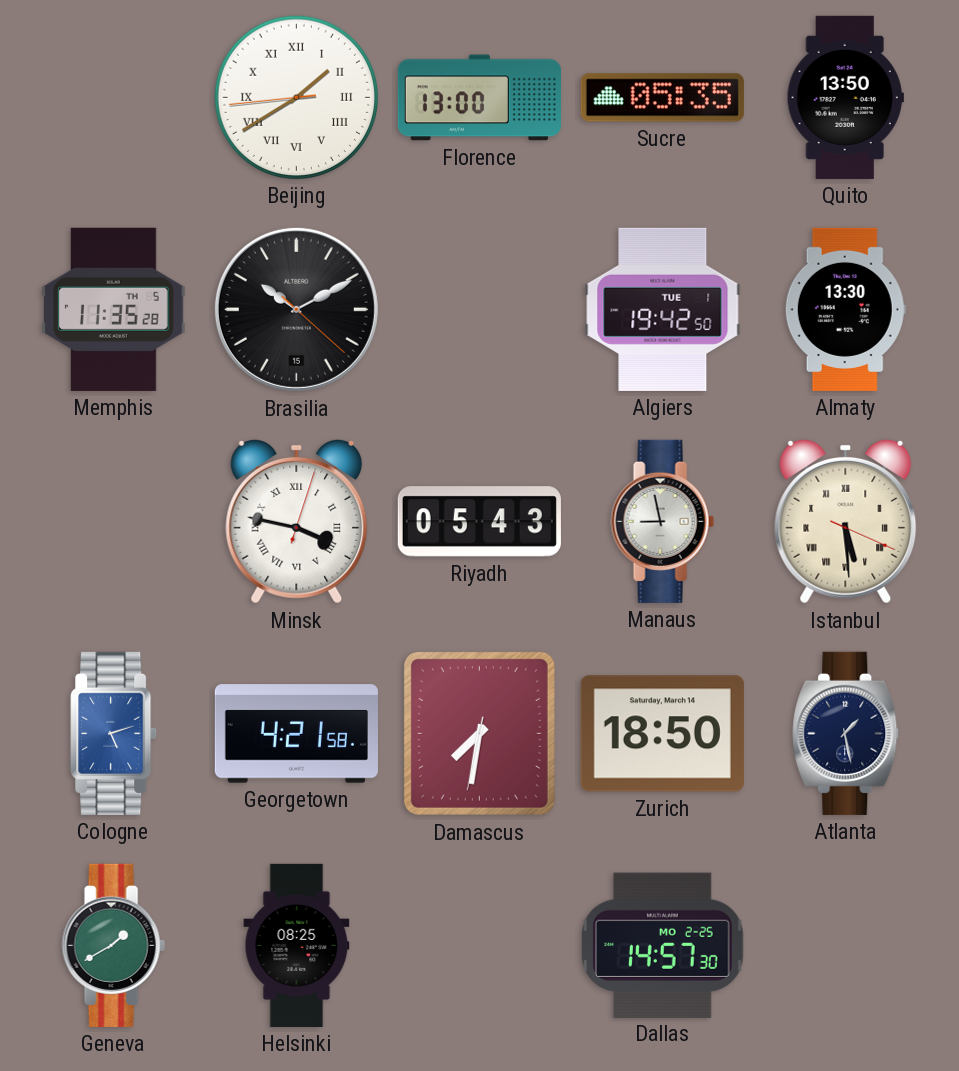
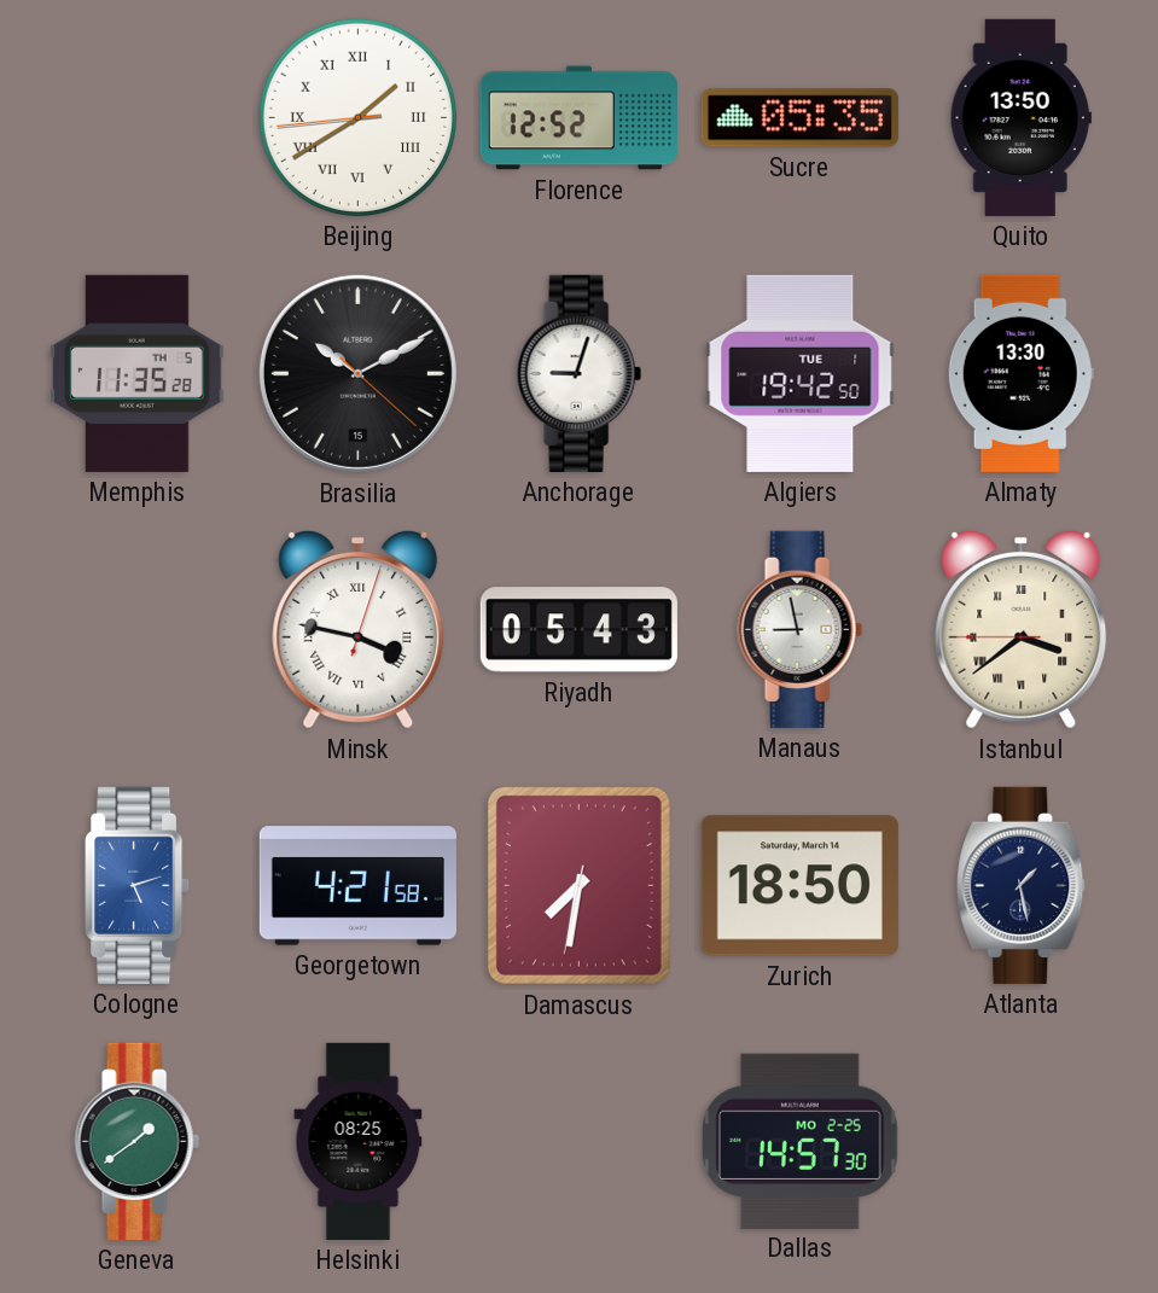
Florence: 13:00 -> 12:52 (578, 118)
Anchorage: none -> 9:03 (578, 373)
Istanbul: 5:29 -> 3:38 (1022, 629)
Geneva: 1:40 -> 1:39 (136, 1141)
